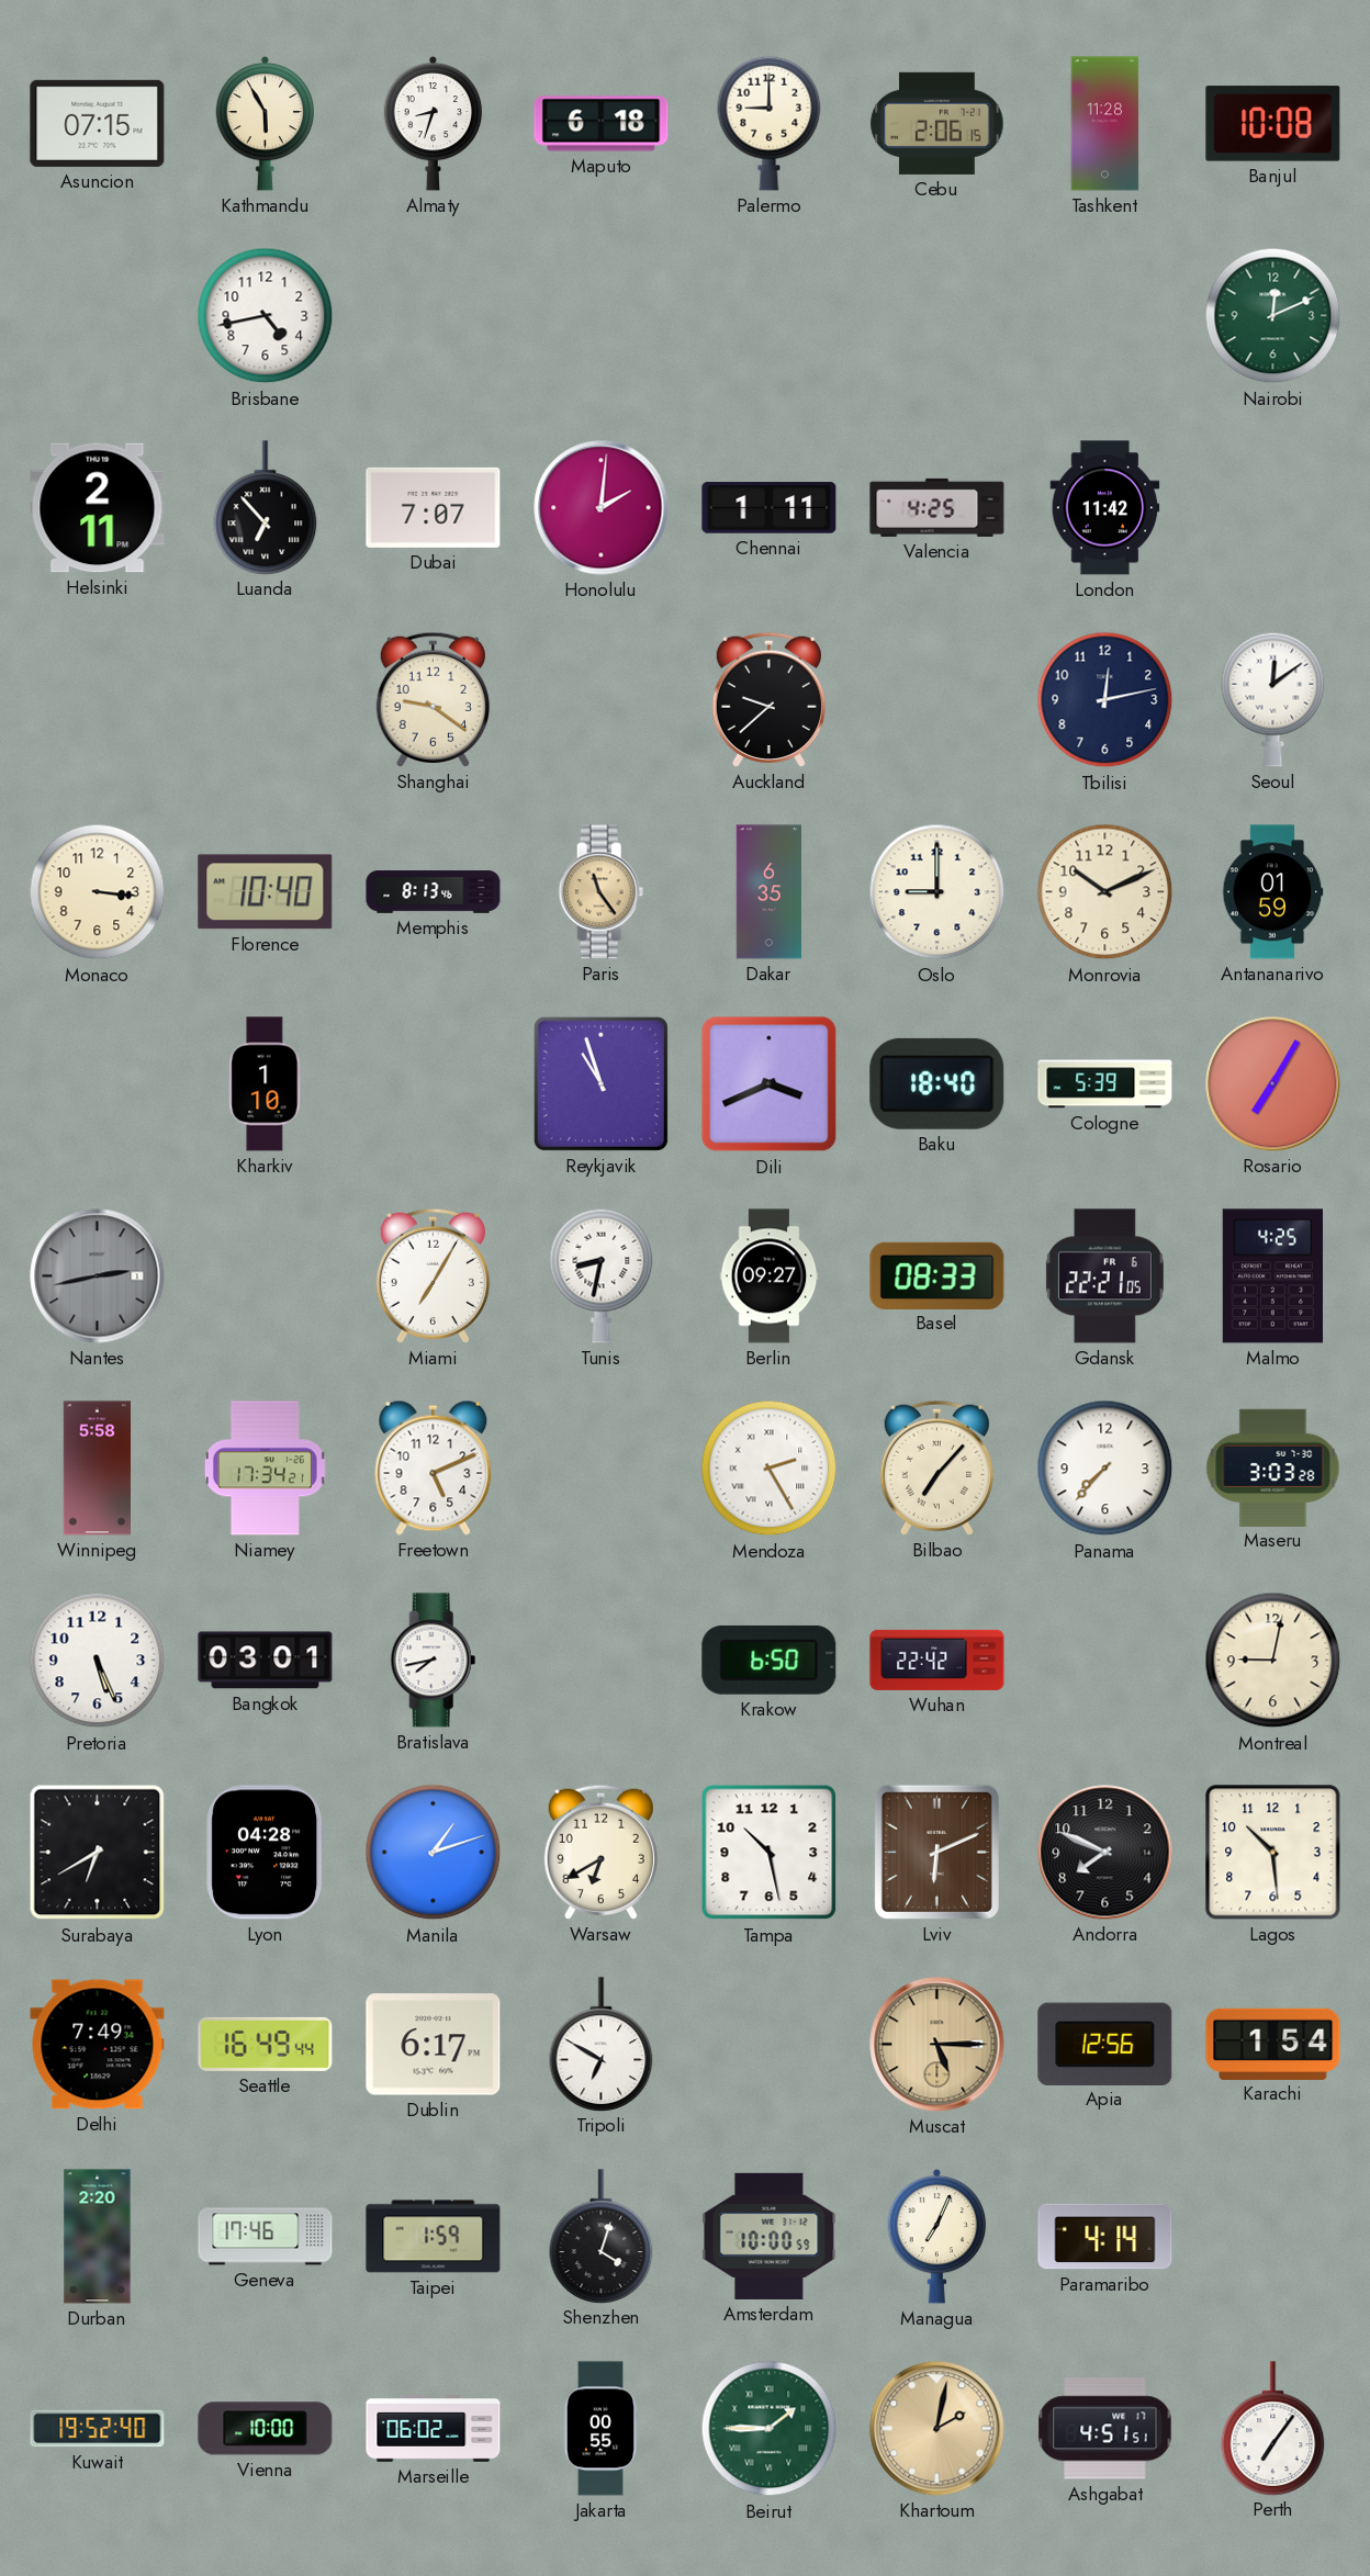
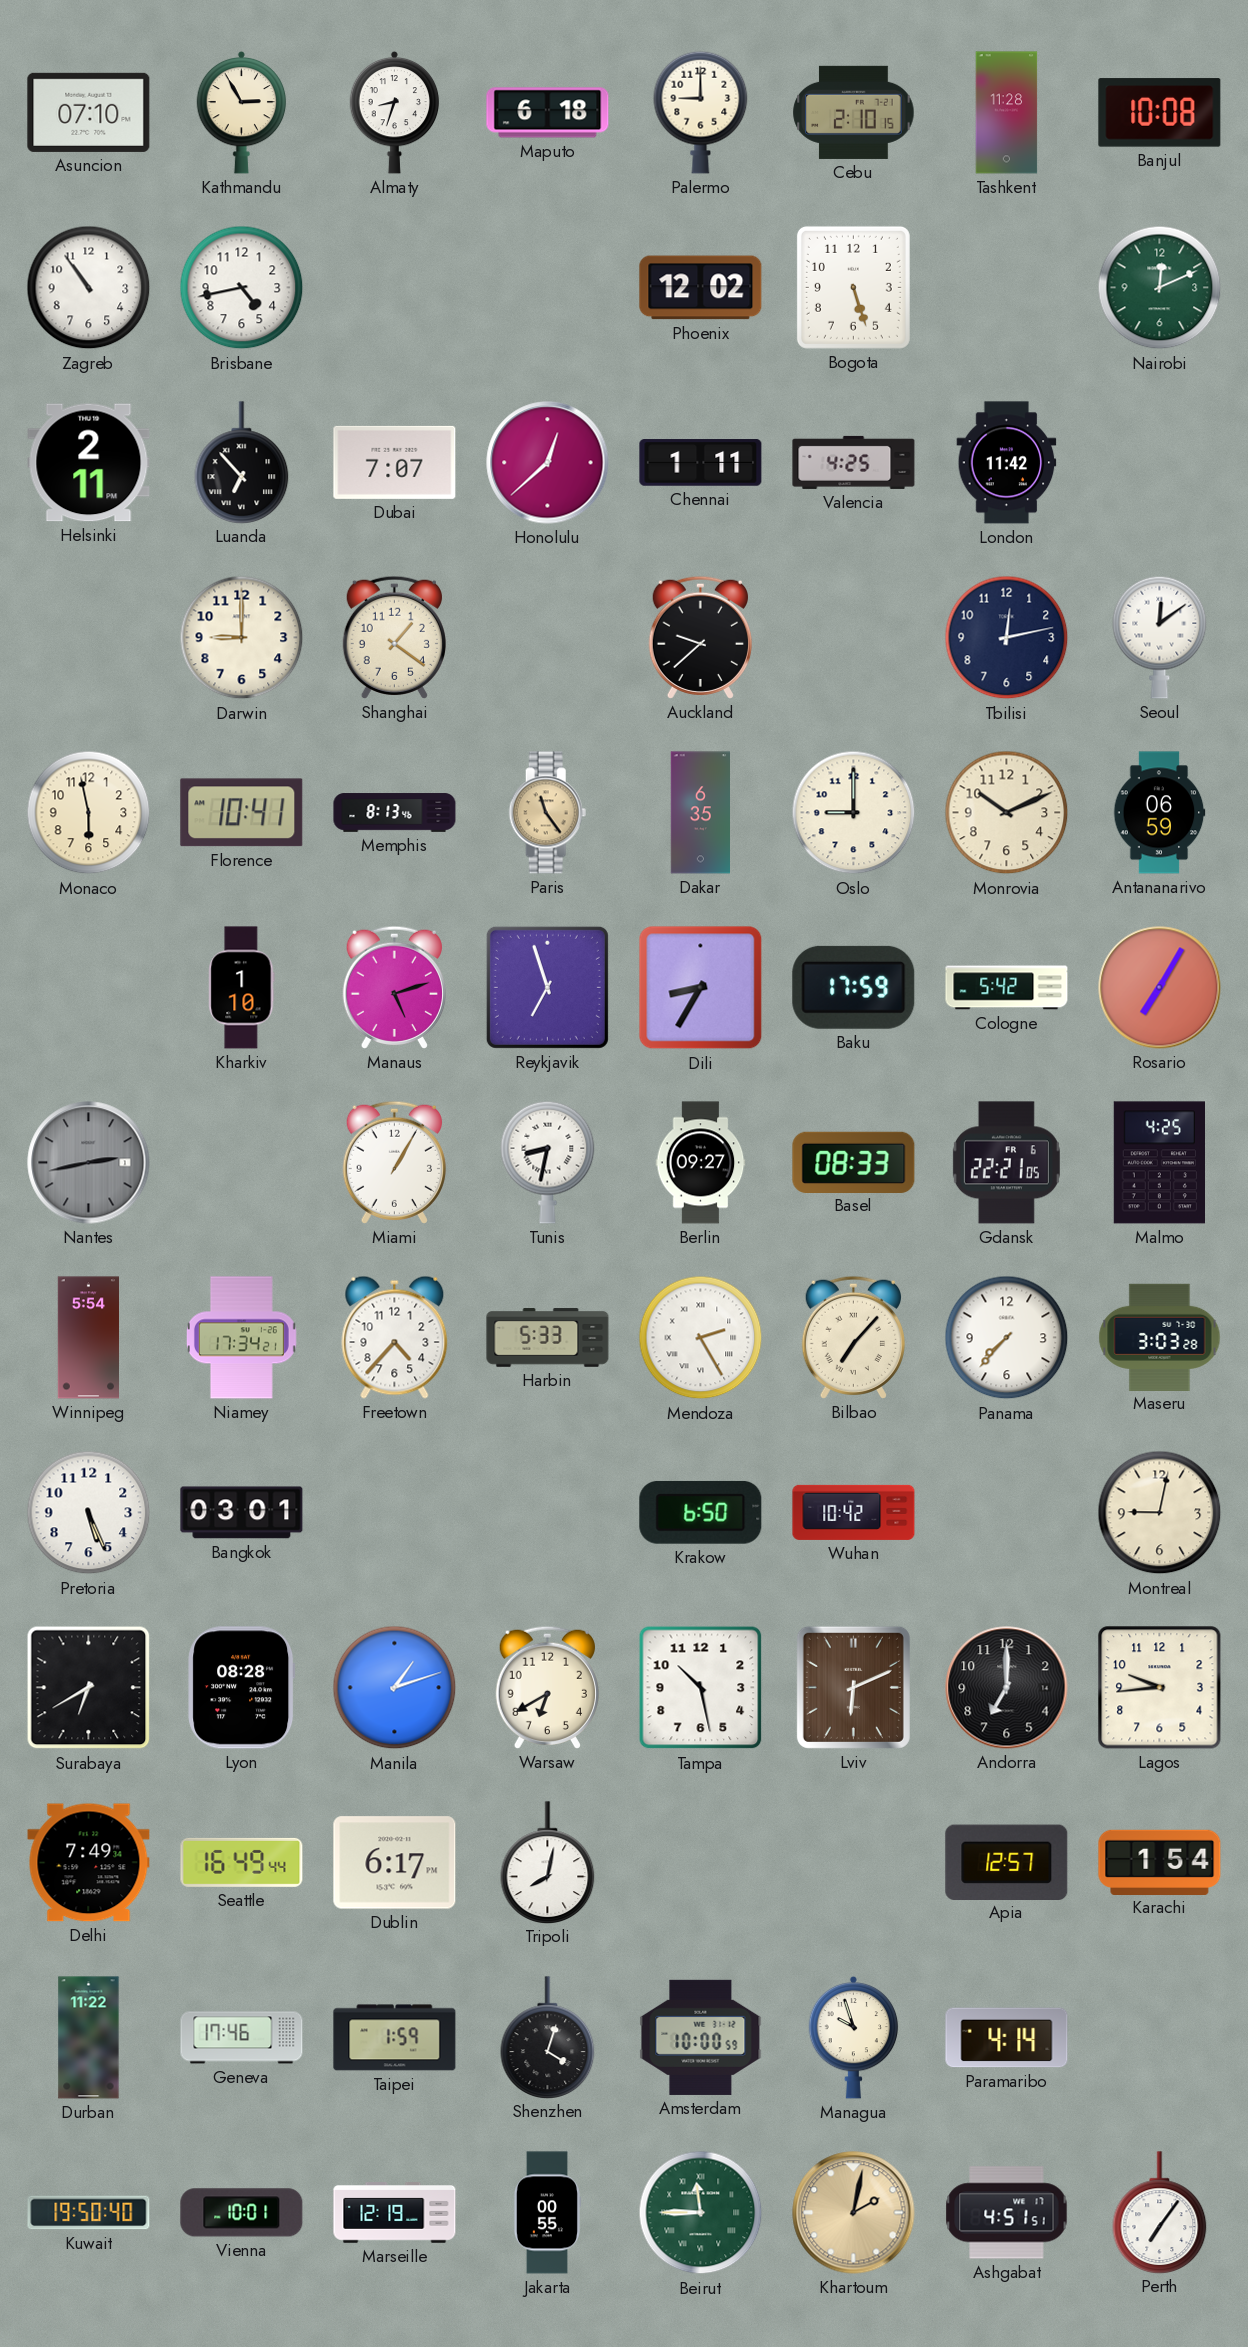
Asuncion: 07:15 -> 07:10 (89, 112)
Kathmandu: 5:55 -> 2:55 (242, 112)
Cebu: 2:06 -> 2:10 (854, 112)
Zagreb: none -> 10:54 (89, 288)
Phoenix: none -> 12:02 (701, 288)
Bogota: none -> 5:27 (853, 287)
Honolulu: 2:01 -> 12:38 (548, 463)
Darwin: none -> 9:00 (242, 638)
Shanghai: 9:21 -> 1:21 (394, 637)
Monaco: 3:16 -> 5:58 (89, 813)
Florence: 10:40 -> 10:41 (242, 813)
Antananarivo: 01:59 -> 06:59 (1159, 813)
Manaus: none -> 5:12 (394, 987)
Reykjavik: 10:57 -> 6:57 (547, 987)
Dili: 3:41 -> 8:35 (701, 988)
Baku: 18:40 -> 17:59 (854, 987)
Cologne: 5:39 -> 5:42 (1007, 988)
Miami: 7:05 -> 1:05 (394, 1162)
Winnipeg: 5:58 -> 5:54 (88, 1338)
Freetown: 5:11 -> 4:37 (395, 1337)
Harbin: none -> 5:33 (548, 1338)
Bratislava: 7:43 -> none (434, 1661)
Wuhan: 22:42 -> 10:42 (854, 1512)
Lyon: 04:28 -> 08:28 (242, 1688)
Andorra: 7:49 -> 7:00 (1007, 1688)
Lagos: 10:29 -> 9:44 (1160, 1688)
Tripoli: 6:50 -> 8:02 (548, 1862)
Muscat: 5:15 -> none (937, 2045)
Apia: 12:56 -> 12:57 (1007, 1862)
Durban: 2:20 -> 11:22 (89, 2038)
Managua: 7:04 -> 9:57 (854, 2037)
Kuwait: 19:52 -> 19:50 (89, 2213)
Vienna: 10:00 -> 10:01 (242, 2213)
Marseille: 06:02 -> 12:19 (395, 2213)
Beirut: 1:45 -> 11:45 (701, 2213)
